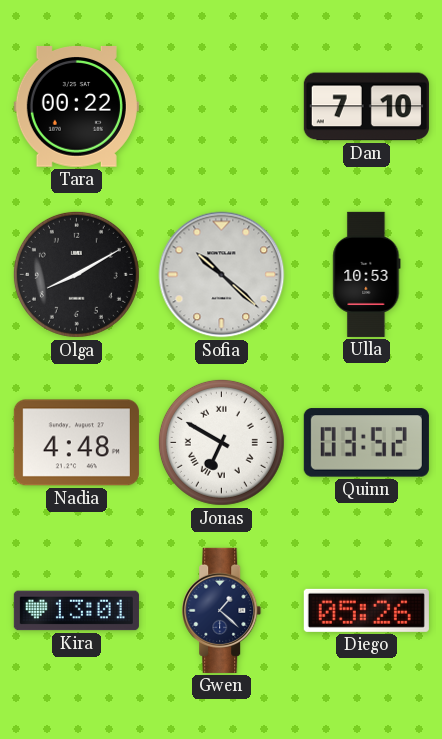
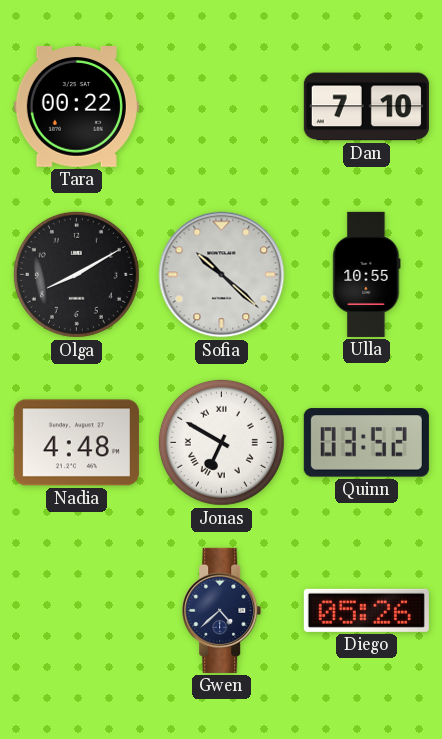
Ulla: 10:53 -> 10:55 (367, 274)
Kira: 13:01 -> none (76, 611)
Gwen: 1:22 -> 4:38 (222, 610)
